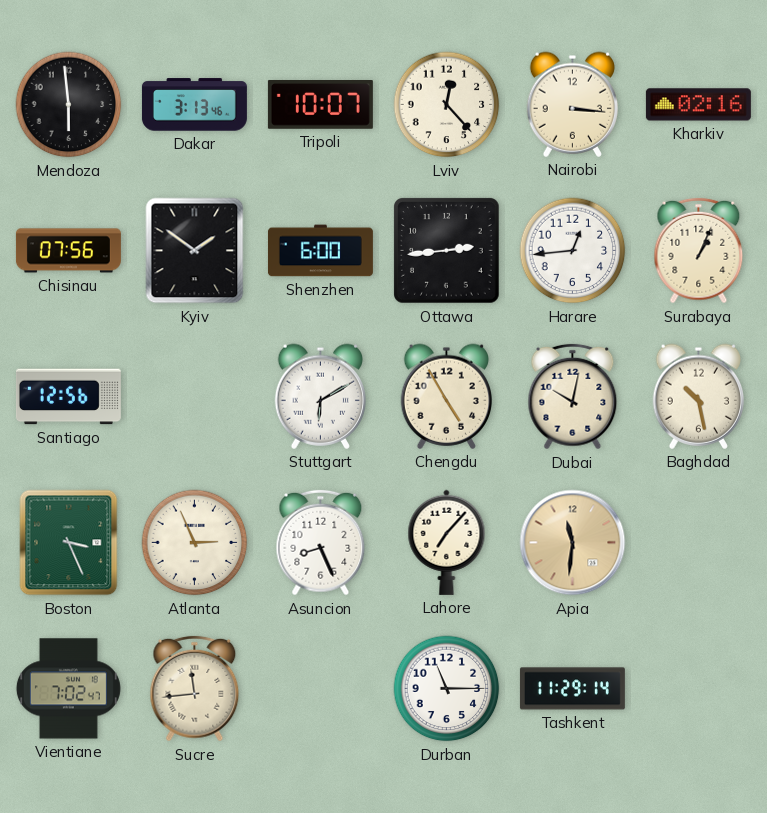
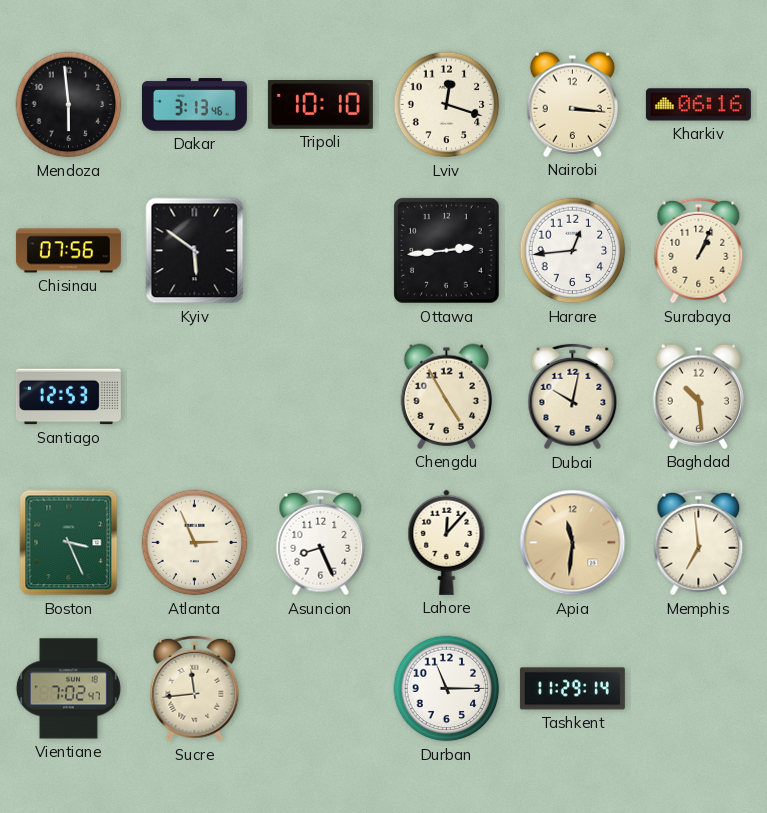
Tripoli: 10:07 -> 10:10 (320, 105)
Lviv: 12:23 -> 12:18 (447, 105)
Kharkiv: 02:16 -> 06:16 (698, 105)
Kyiv: 1:51 -> 5:51 (195, 251)
Shenzhen: 6:00 -> none (320, 251)
Santiago: 12:56 -> 12:53 (68, 397)
Stuttgart: 6:10 -> none (320, 396)
Baghdad: 10:28 -> 10:29 (698, 396)
Lahore: 7:07 -> 12:07 (447, 542)
Memphis: none -> 6:59 (699, 543)
